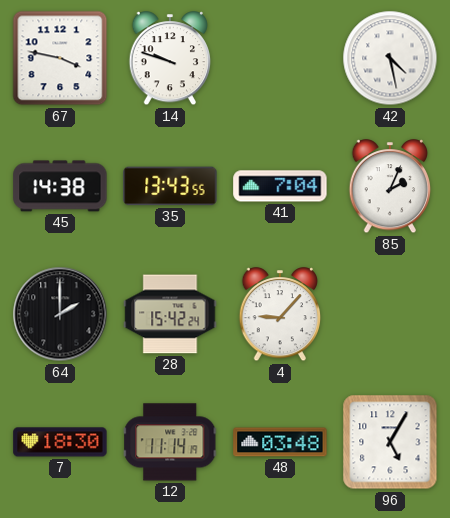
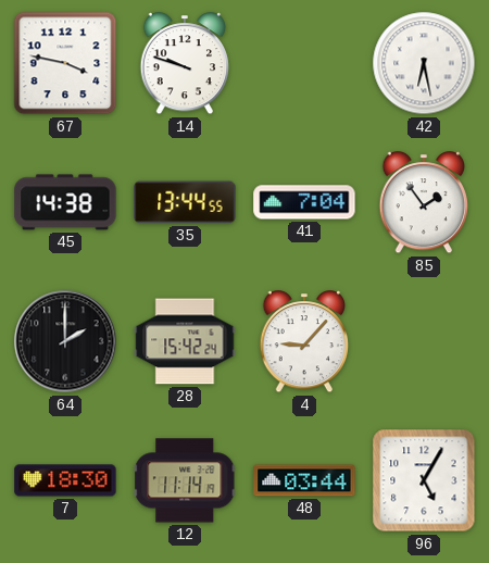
42: 4:28 -> 6:28 (424, 63)
35: 13:43 -> 13:44 (185, 202)
85: 2:04 -> 1:54 (424, 203)
48: 03:48 -> 03:44 (304, 480)
